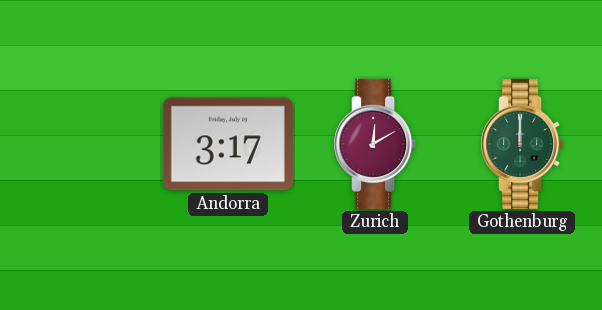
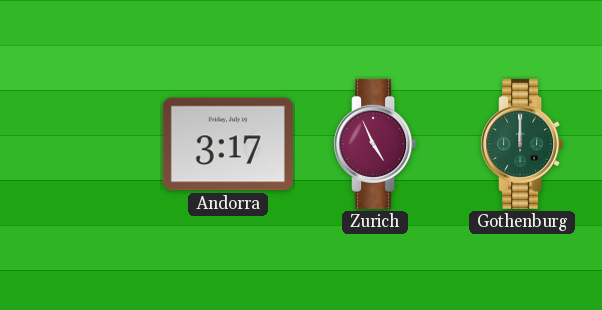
Zurich: 12:10 -> 4:56 (375, 144)
